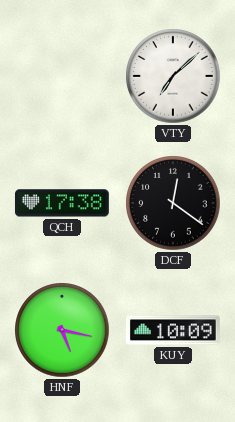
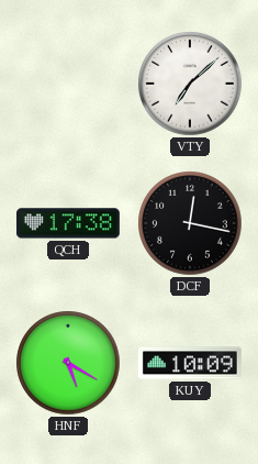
DCF: 12:21 -> 12:17 (190, 223)
HNF: 5:17 -> 5:20 (68, 363)
